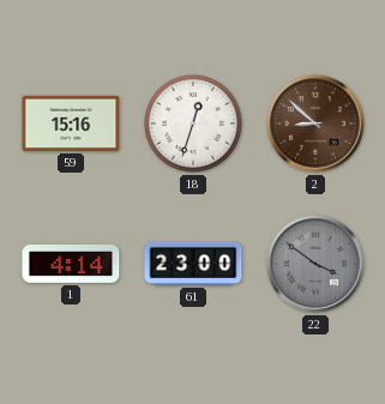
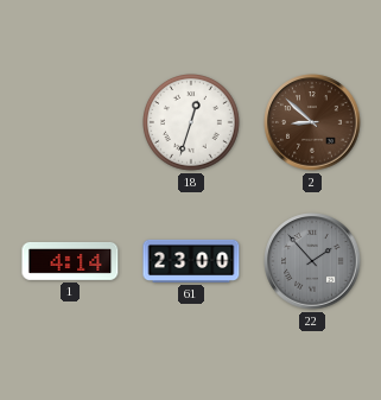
59: 15:16 -> none (71, 123)
22: 3:51 -> 1:53 (312, 261)
